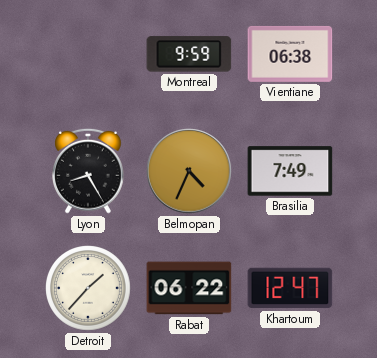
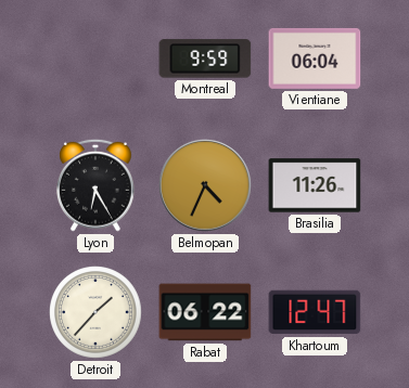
Vientiane: 06:38 -> 06:04 (315, 59)
Lyon: 8:25 -> 6:25 (97, 185)
Brasilia: 7:49 -> 11:26 (315, 185)
